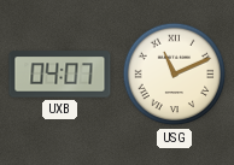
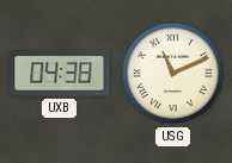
UXB: 04:07 -> 04:38 (60, 74)
